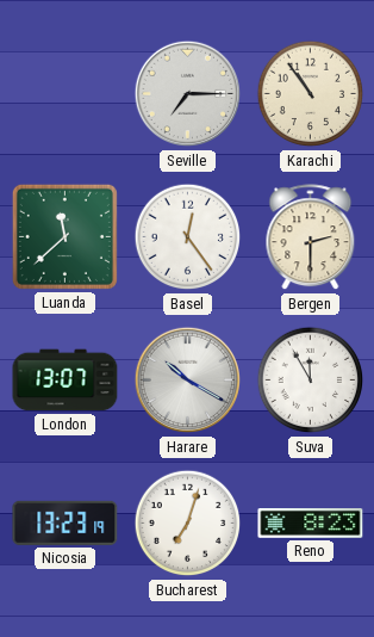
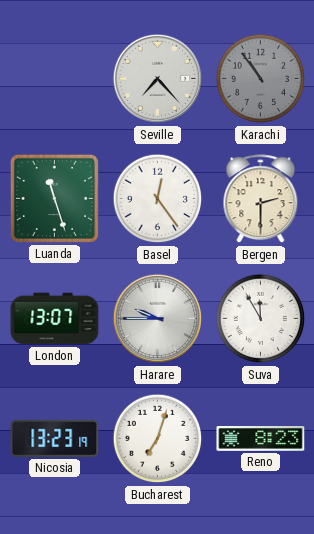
Seville: 7:15 -> 7:23 (158, 79)
Karachi dial: cream -> grey (261, 79)
Luanda: 11:38 -> 11:27 (54, 198)
Harare: 10:20 -> 9:45 (158, 319)
